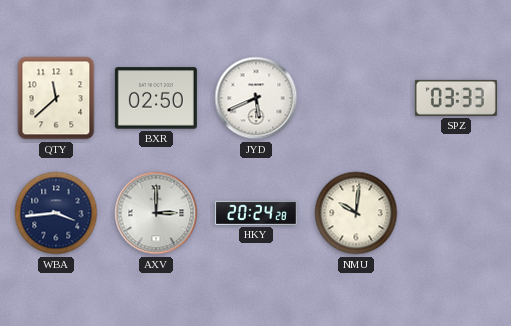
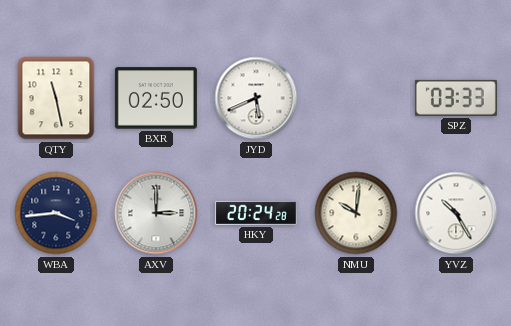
QTY: 11:38 -> 11:28 (56, 98)
YVZ: none -> 10:25 (456, 213)
